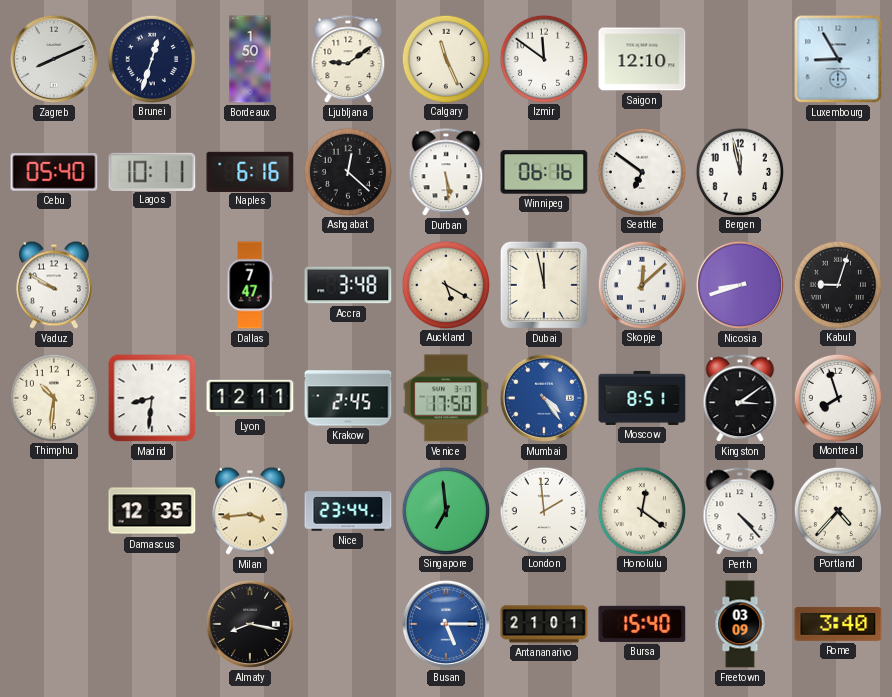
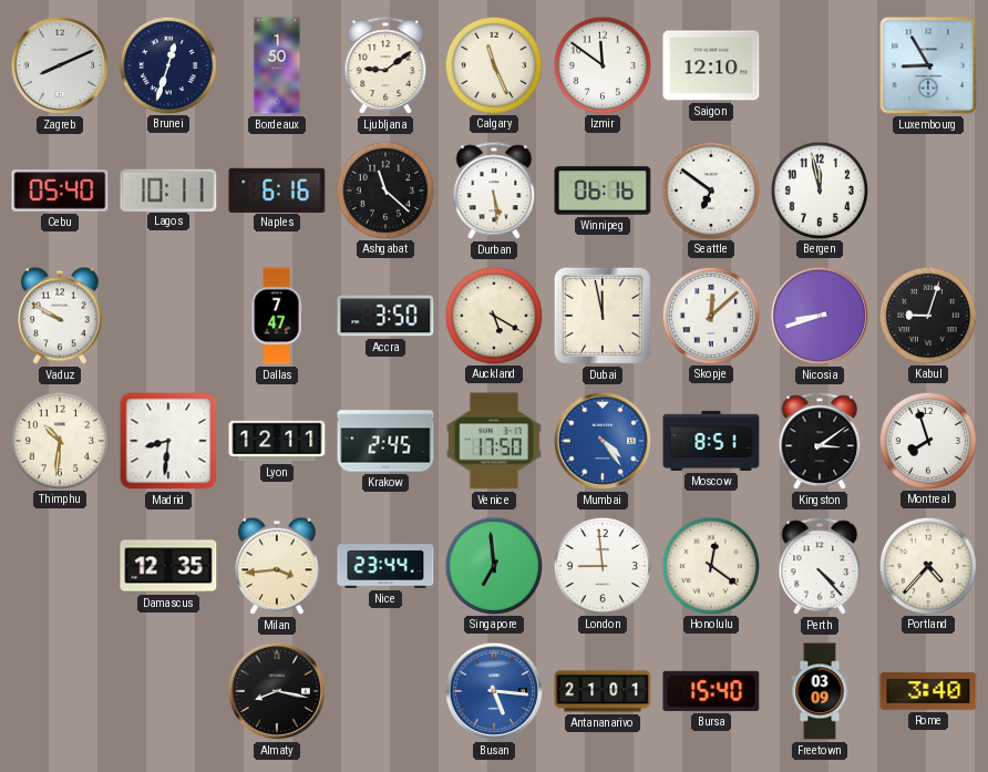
Ashgabat: 12:22 -> 11:22 (384, 189)
Accra: 3:48 -> 3:50 (385, 316)
London: 1:59 -> 8:59 (601, 565)
Busan: 5:15 -> 5:16 (494, 691)
